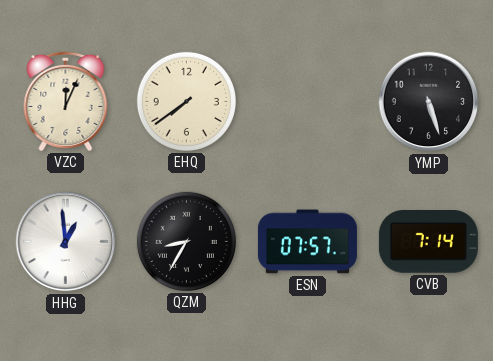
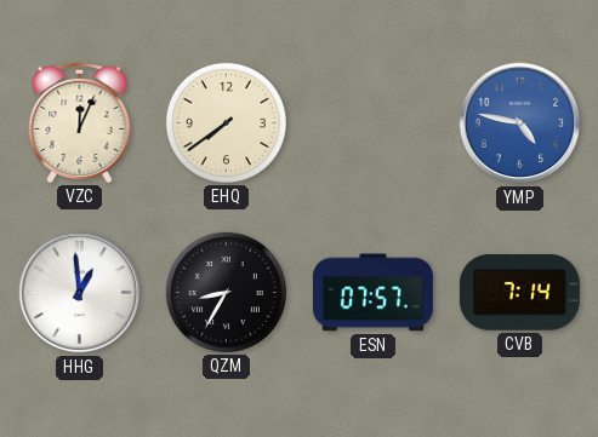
YMP: 5:27 -> 4:47 (520, 123)
YMP dial: black -> blue (520, 123)
